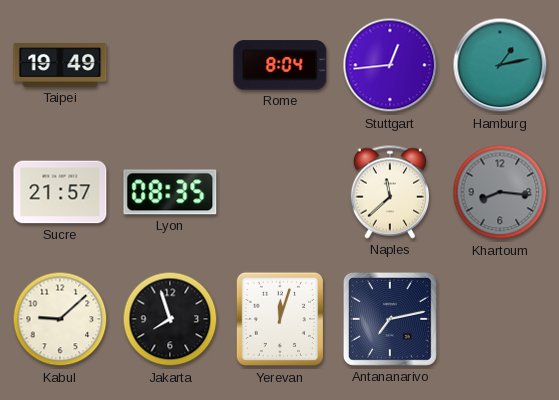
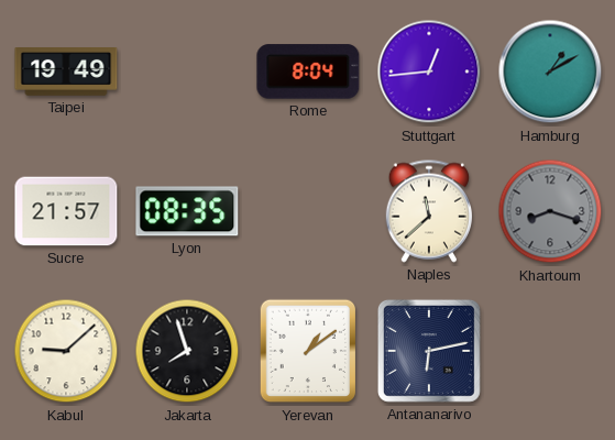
Hamburg: 1:13 -> 1:10 (550, 71)
Khartoum: 8:16 -> 8:18 (550, 211)
Yerevan: 12:03 -> 1:09 (308, 351)
Antananarivo: 7:13 -> 6:13 (429, 351)
